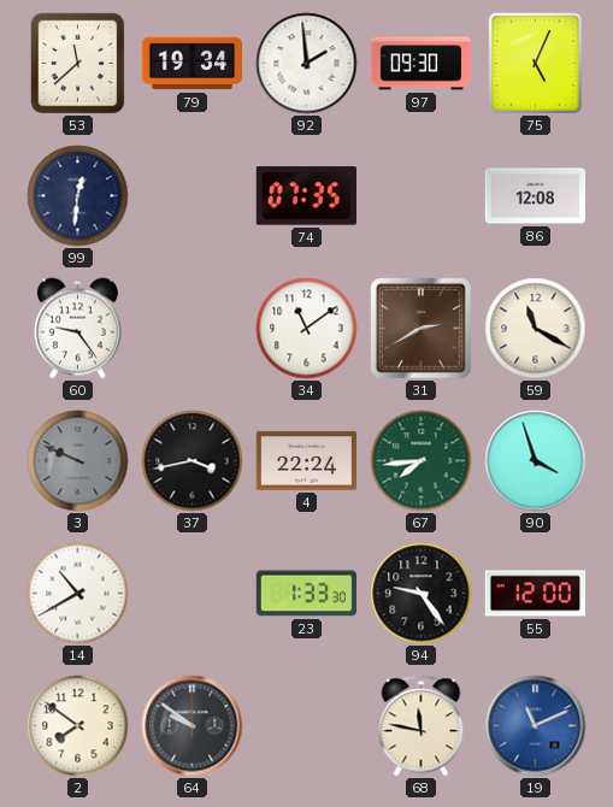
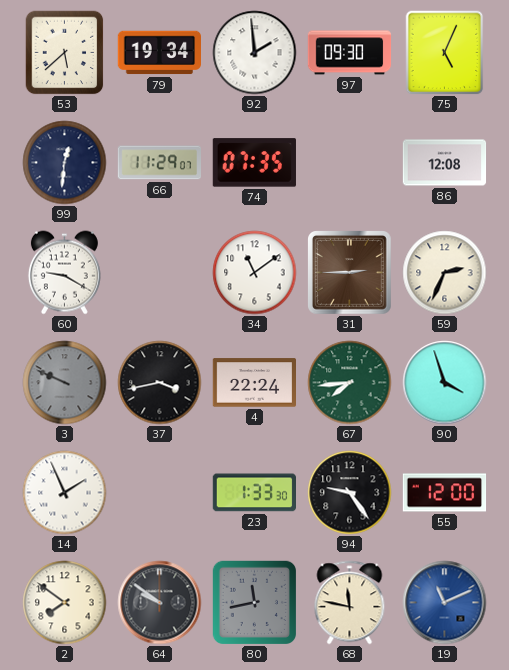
53: 11:38 -> 5:38 (65, 53)
66: none -> 11:29 (159, 163)
60: 9:24 -> 9:20 (64, 273)
31: 2:40 -> 2:45 (350, 273)
59: 11:20 -> 2:34 (445, 273)
14: 10:40 -> 1:56 (65, 493)
80: none -> 11:43 (254, 602)
